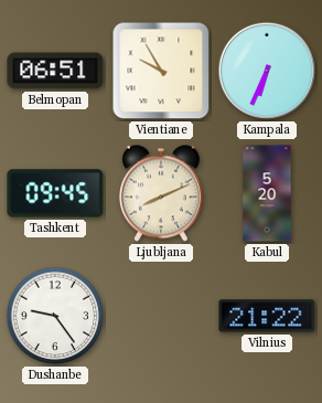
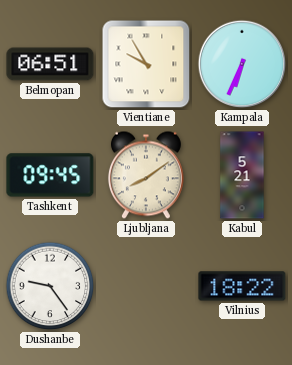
Ljubljana: 8:11 -> 8:09 (146, 175)
Kabul: 5:20 -> 5:21 (242, 175)
Vilnius: 21:22 -> 18:22 (242, 286)
